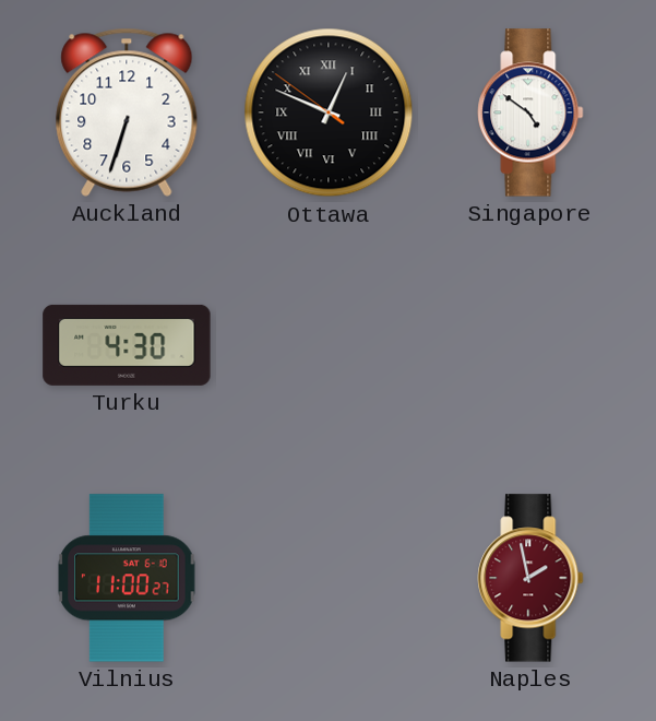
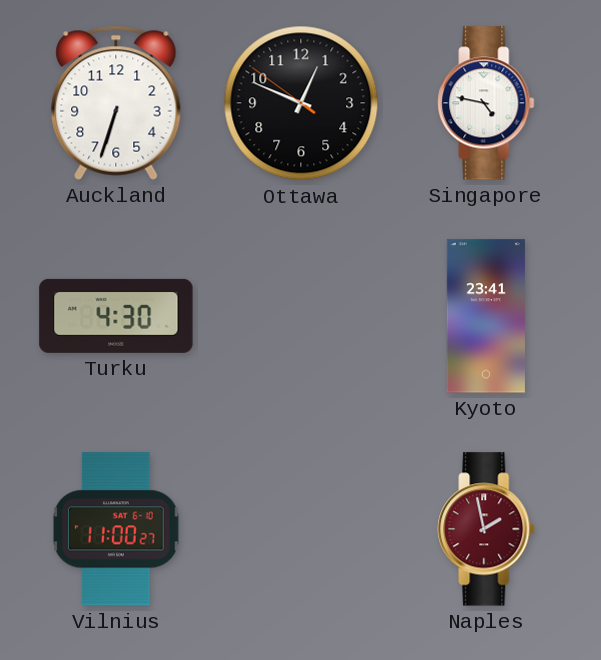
Ottawa numerals: Roman -> Arabic (301, 103)
Singapore: 4:51 -> 4:47 (486, 103)
Kyoto: none -> 23:41 (486, 316)
